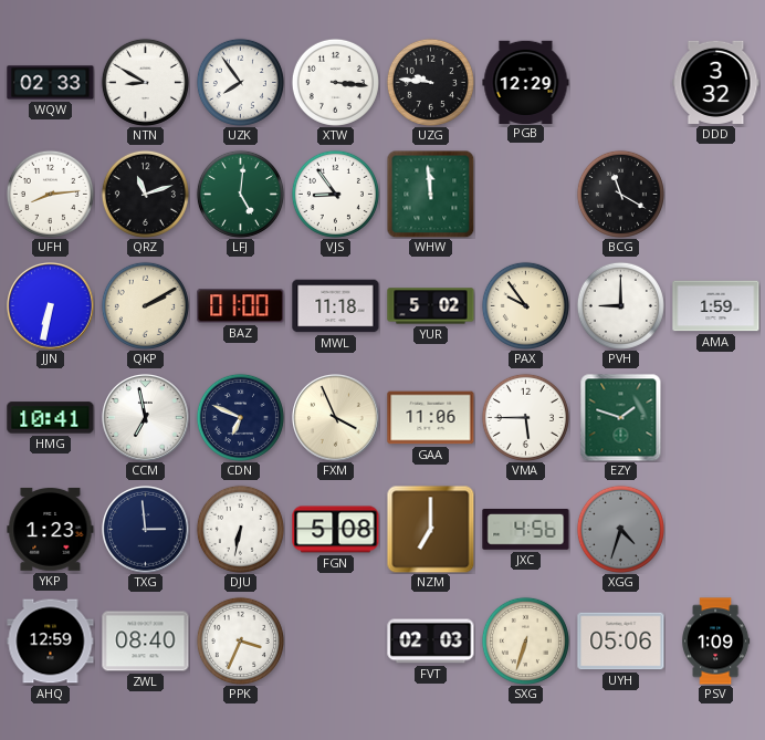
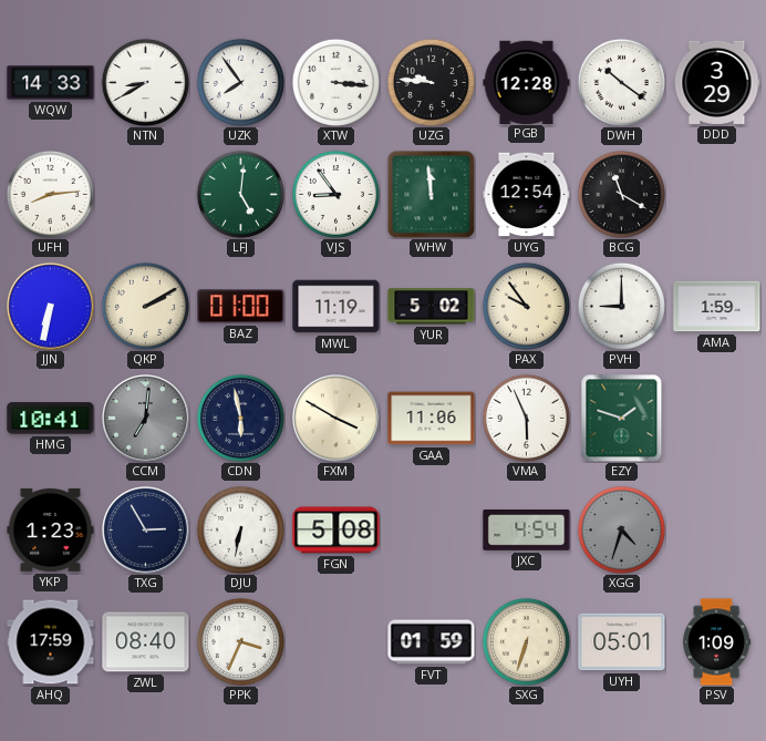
WQW: 02:33 -> 14:33 (51, 83)
NTN: 8:50 -> 8:40 (145, 82)
PGB: 12:29 -> 12:28 (527, 82)
DWH: none -> 10:21 (621, 82)
DDD: 3:32 -> 3:29 (717, 82)
QRZ: 11:12 -> none (145, 194)
UYG: none -> 12:54 (527, 195)
MWL: 11:18 -> 11:19 (337, 307)
CCM: 6:58 -> 7:01 (146, 419)
CCM dial: white -> grey (146, 419)
CDN: 6:49 -> 5:58 (240, 418)
FXM: 3:56 -> 3:50 (337, 419)
VMA: 5:45 -> 5:56 (526, 418)
TXG: 2:59 -> 2:55 (146, 531)
NZM: 7:00 -> none (430, 529)
JXC: 4:56 -> 4:54 (527, 531)
AHQ: 12:59 -> 17:59 (51, 642)
FVT: 02:03 -> 01:59 (432, 642)
UYH: 05:06 -> 05:01 (622, 642)
